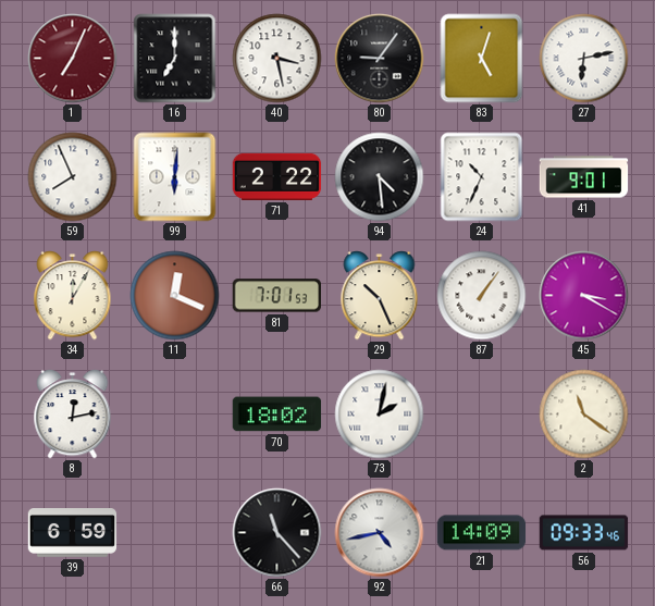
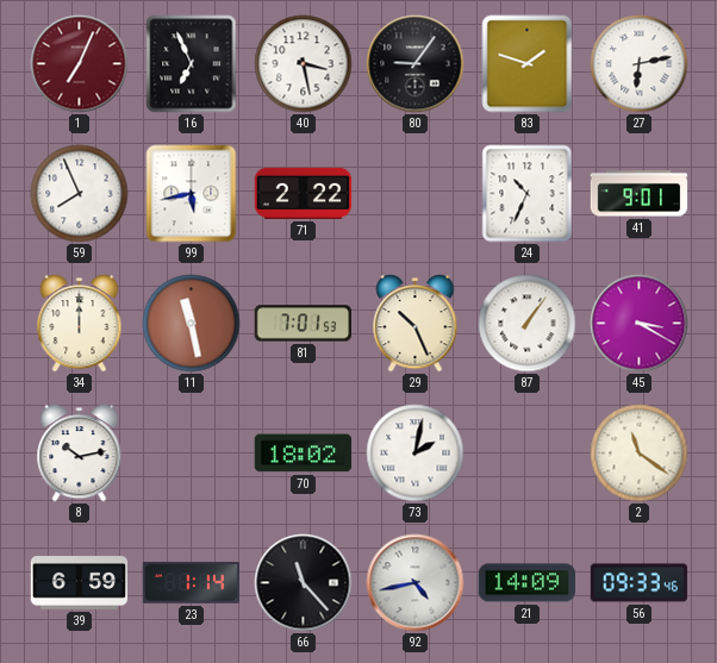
16: 7:00 -> 6:56 (192, 64)
83: 5:03 -> 1:48 (528, 64)
99: 6:01 -> 5:43 (192, 194)
94: 4:29 -> none (380, 177)
34: 12:05 -> 12:00 (80, 324)
11: 12:19 -> 11:28 (192, 324)
8: 12:13 -> 10:13 (80, 454)
23: none -> 1:14 (192, 583)
